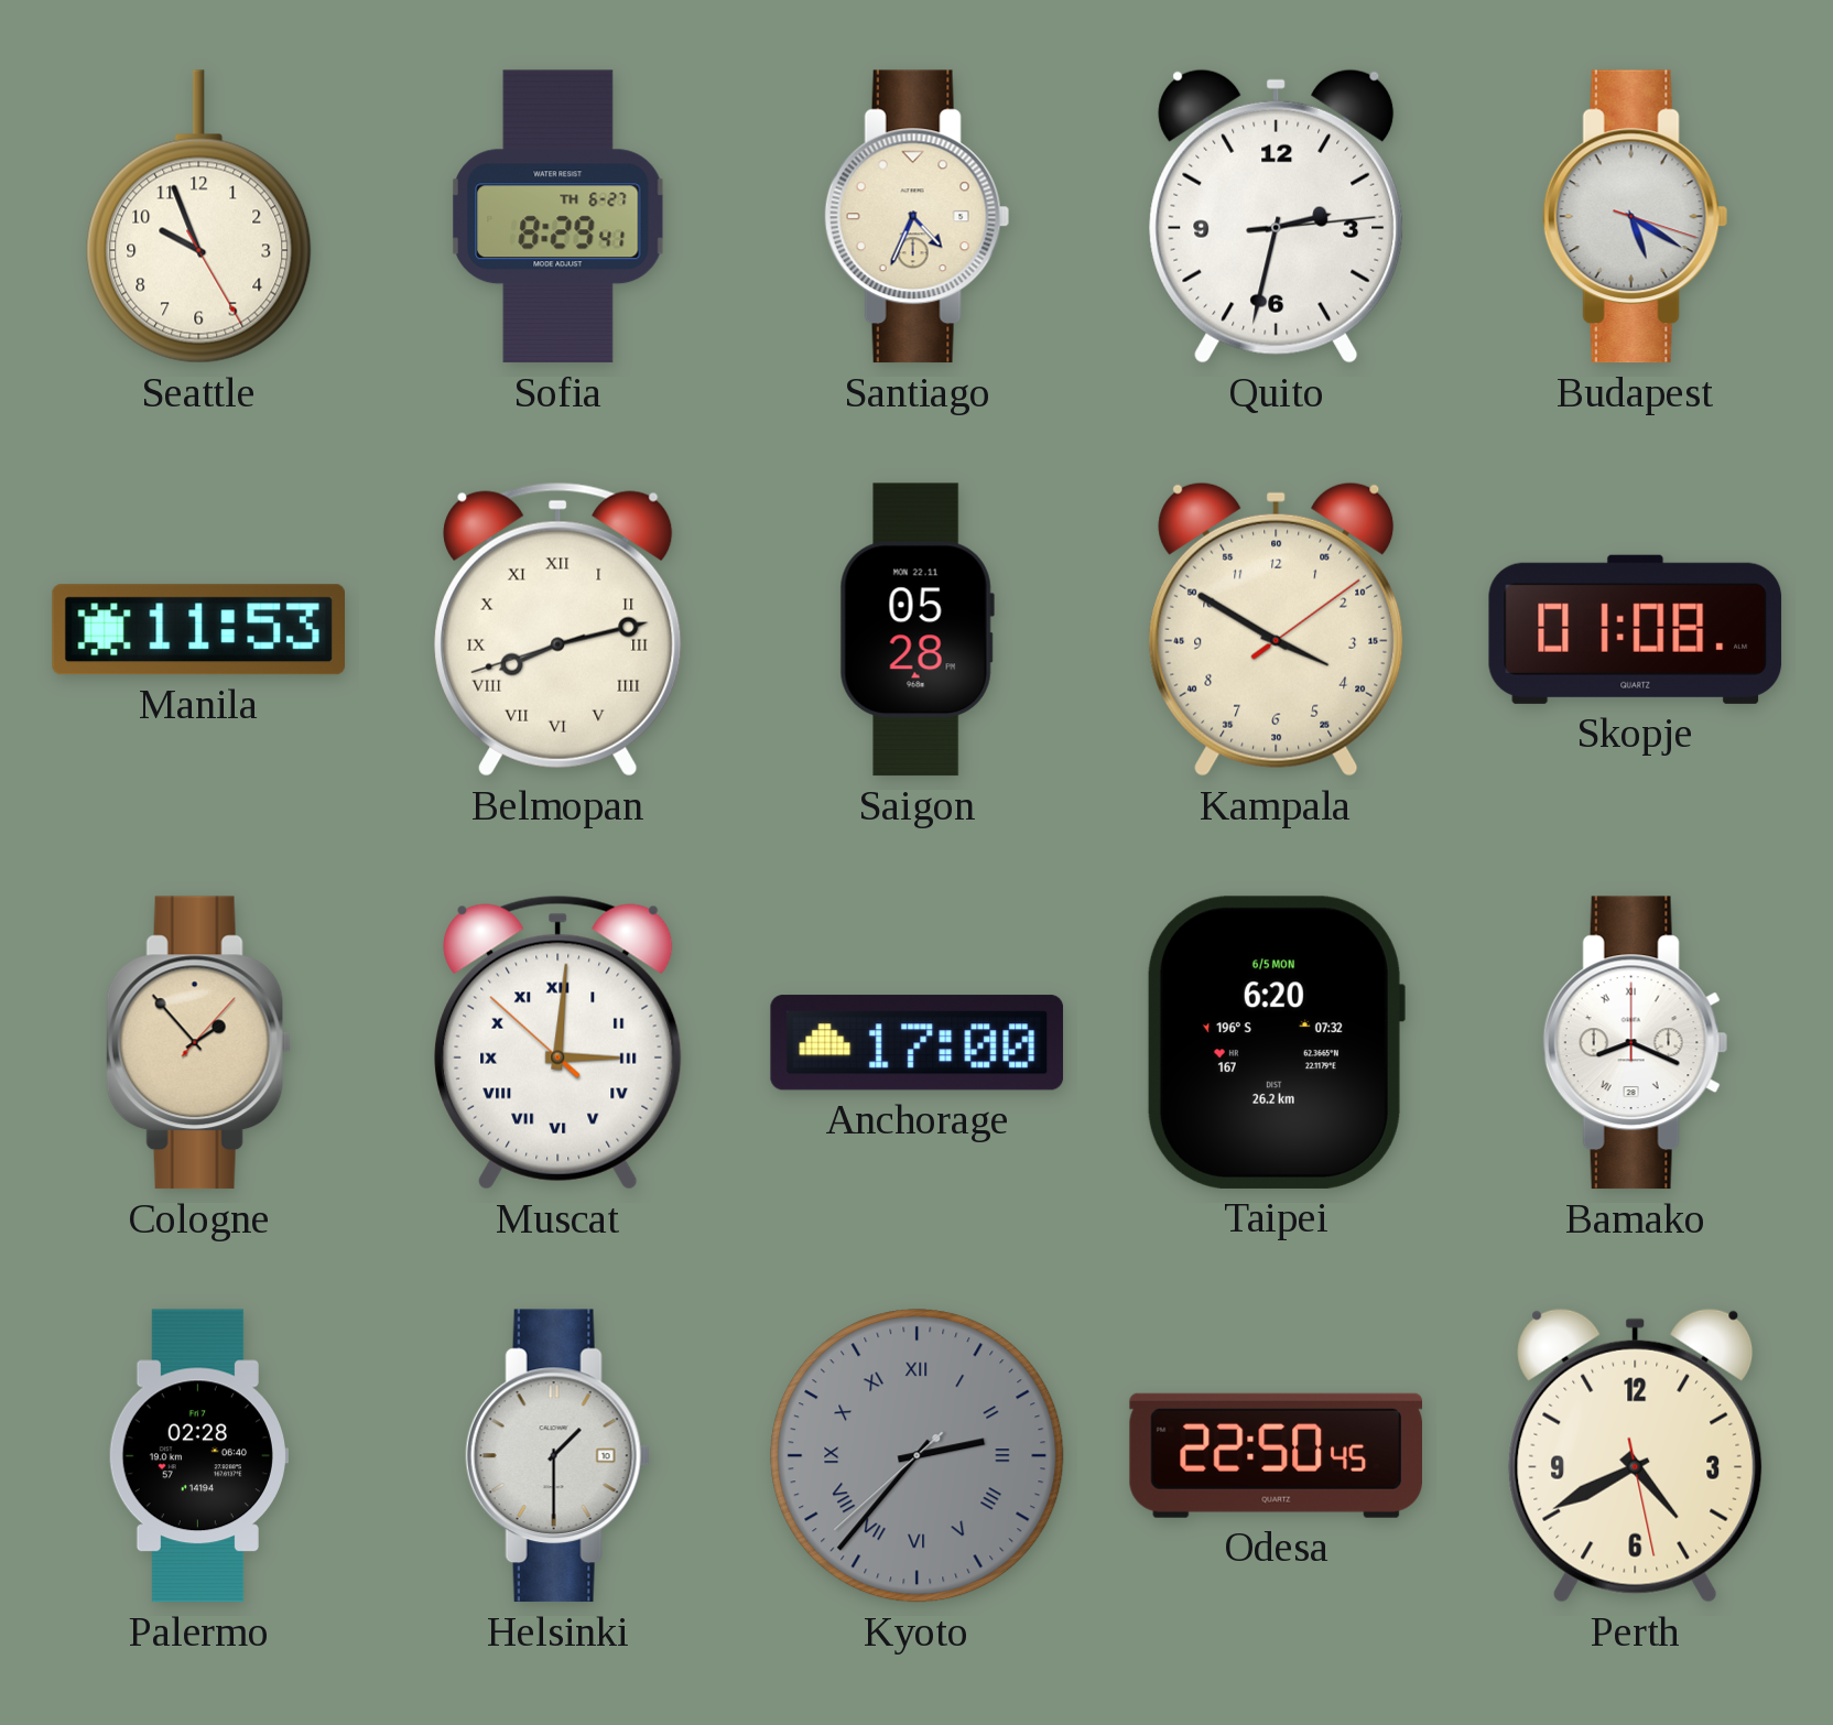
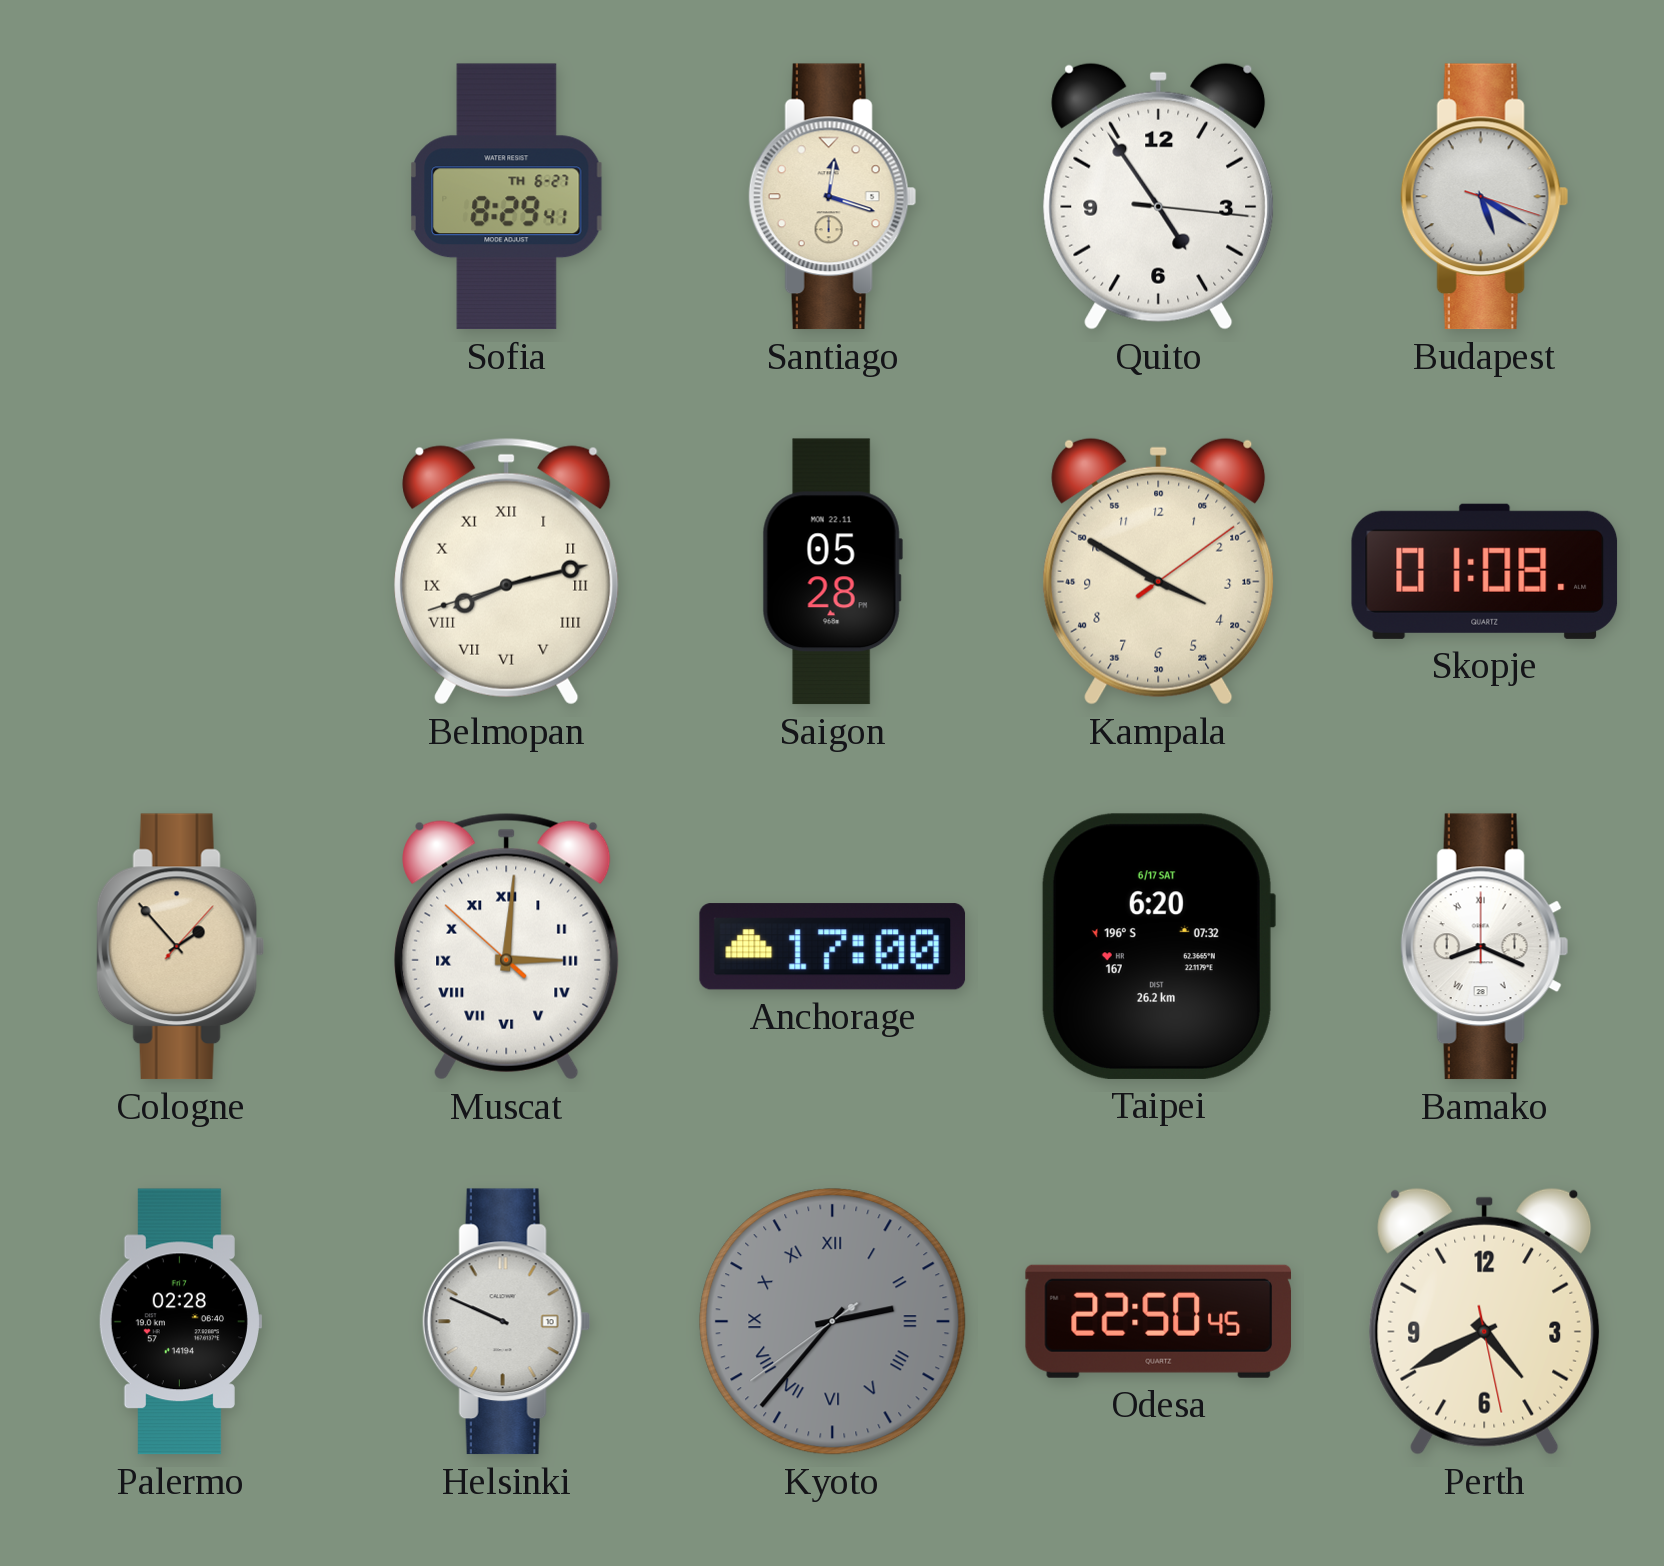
Seattle: 9:56 -> none (199, 217)
Santiago: 4:34 -> 12:18 (832, 197)
Quito: 2:32 -> 4:54 (1159, 196)
Manila: 11:53 -> none (198, 630)
Taipei date: 6/5 MON -> 6/17 SAT (1158, 946)
Helsinki: 1:30 -> 9:49 (506, 1322)
Kyoto: 2:36:38 -> 2:36:39 (833, 1322)
